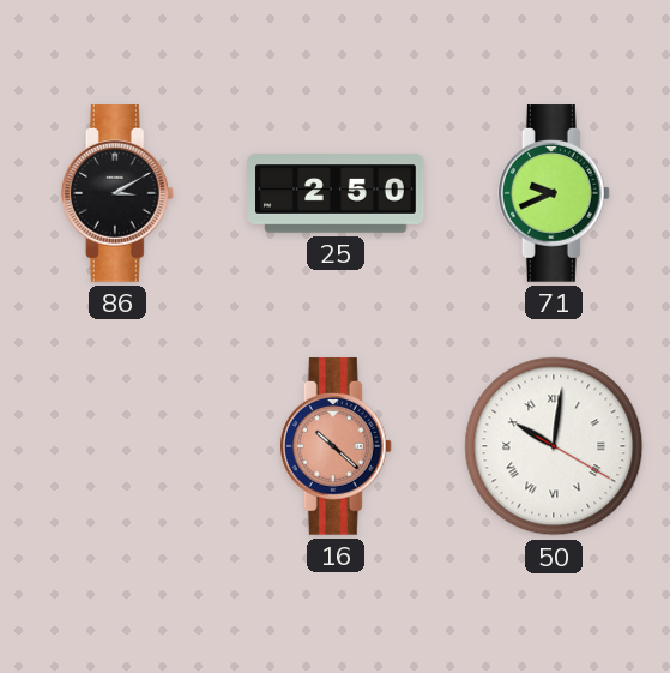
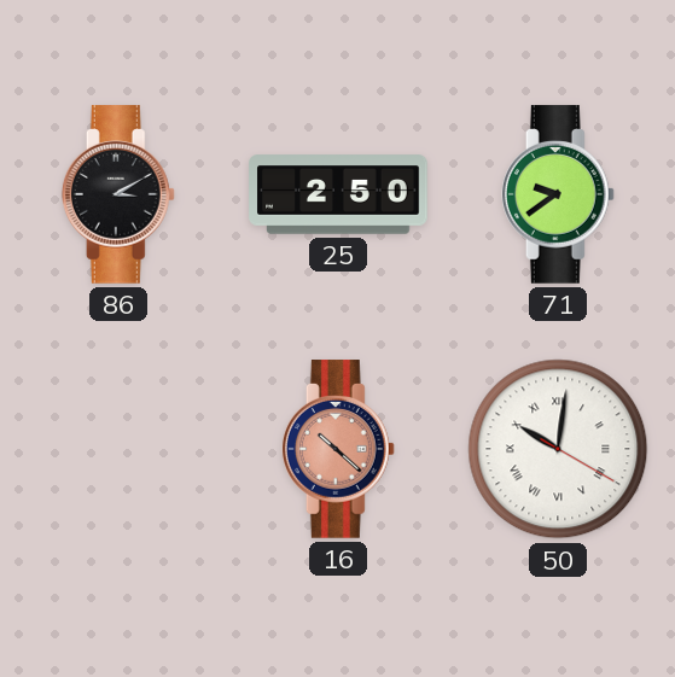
71: 9:41 -> 9:39 (558, 194)
